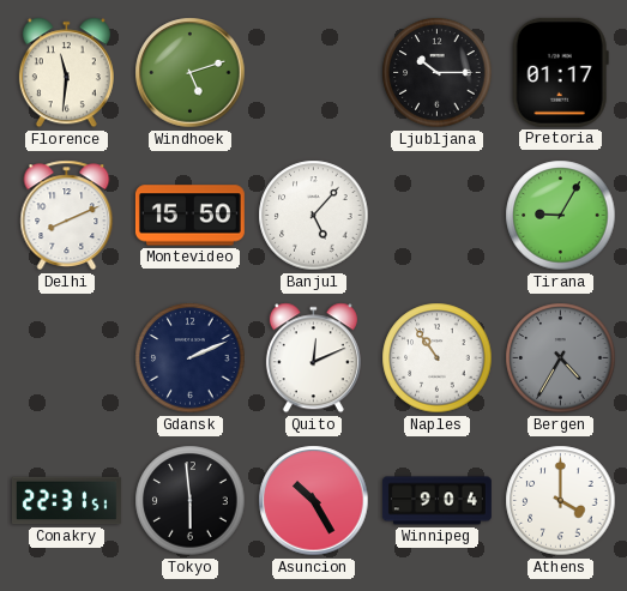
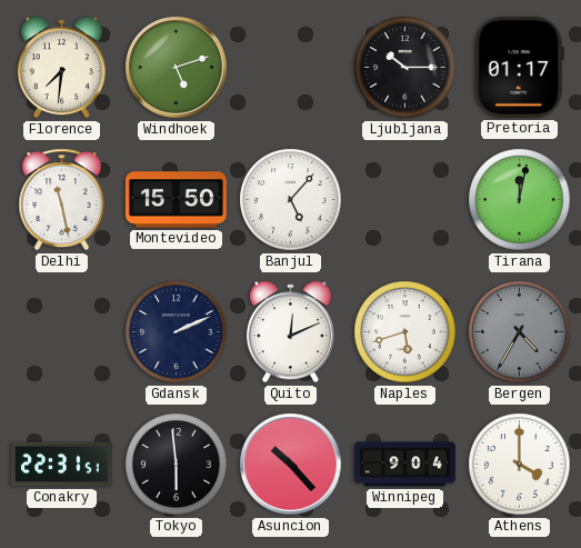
Florence: 11:31 -> 7:31 (61, 68)
Delhi: 8:11 -> 11:28 (62, 200)
Tirana: 9:05 -> 12:02 (520, 200)
Naples: 10:54 -> 5:42 (405, 332)
Asuncion: 10:25 -> 10:23 (291, 465)
